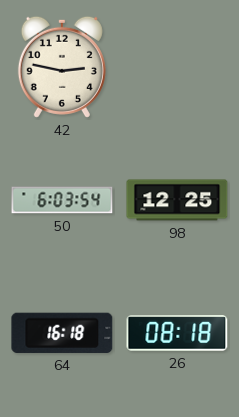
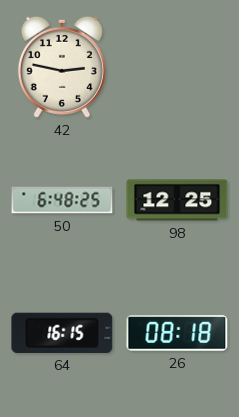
50: 6:03 -> 6:48 (62, 200)
64: 16:18 -> 16:15 (62, 333)
